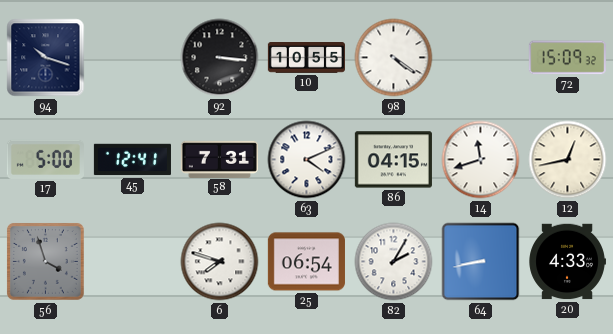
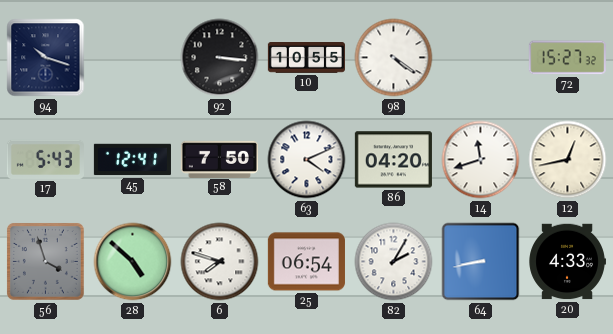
72: 15:09 -> 15:27 (567, 58)
17: 5:00 -> 5:43 (45, 159)
58: 7:31 -> 7:50 (219, 159)
86: 04:15 -> 04:20 (393, 160)
28: none -> 4:52 (133, 262)
